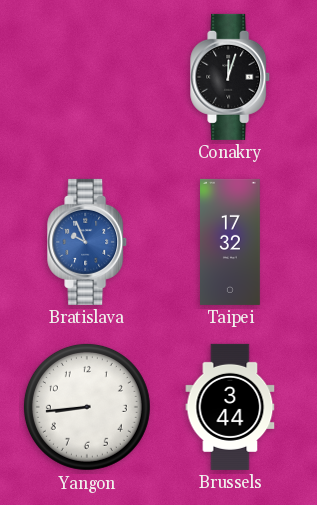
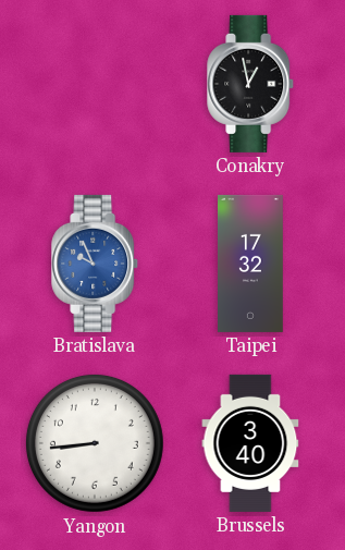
Conakry: 12:03 -> 12:58 (251, 84)
Brussels: 3:44 -> 3:40 (250, 443)
